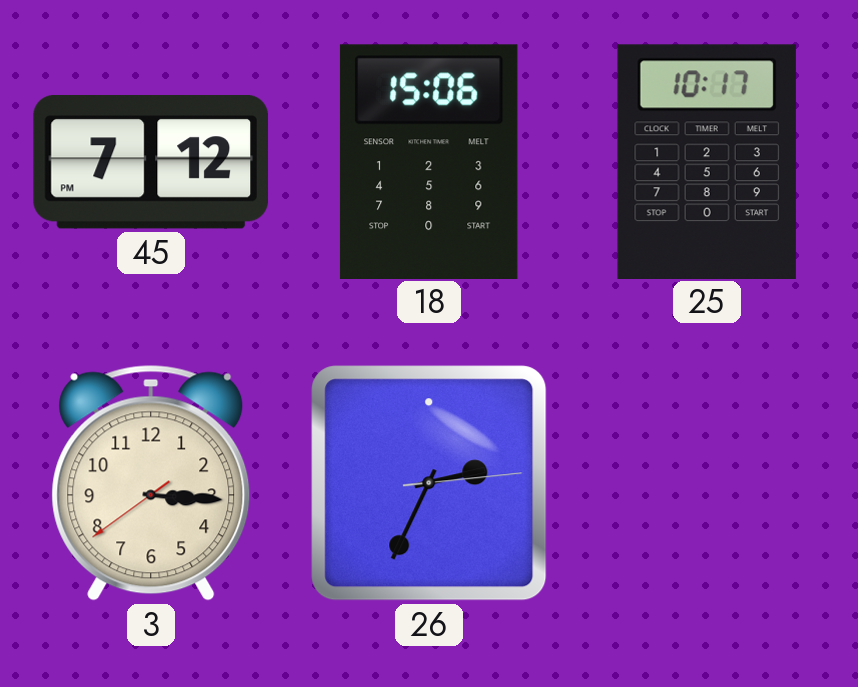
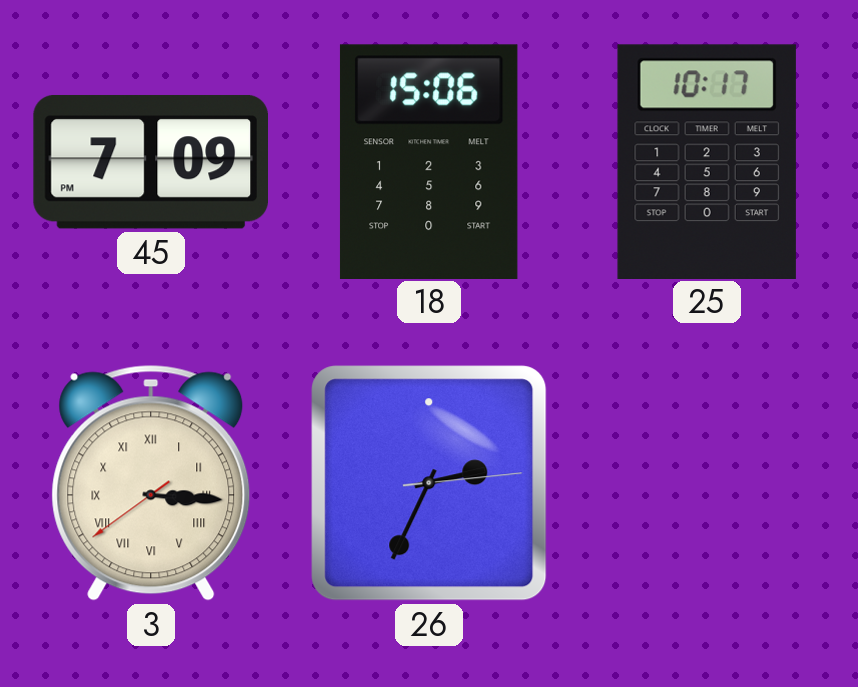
45: 7:12 -> 7:09 (150, 162)
3 numerals: Arabic -> Roman (151, 483)
